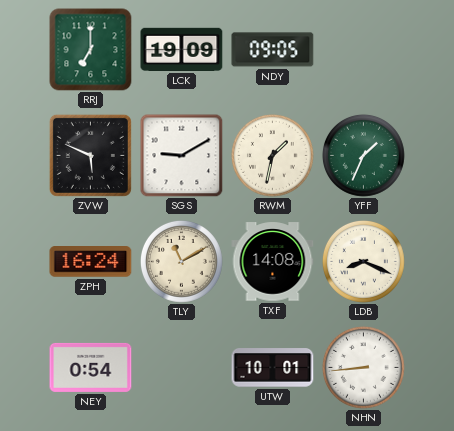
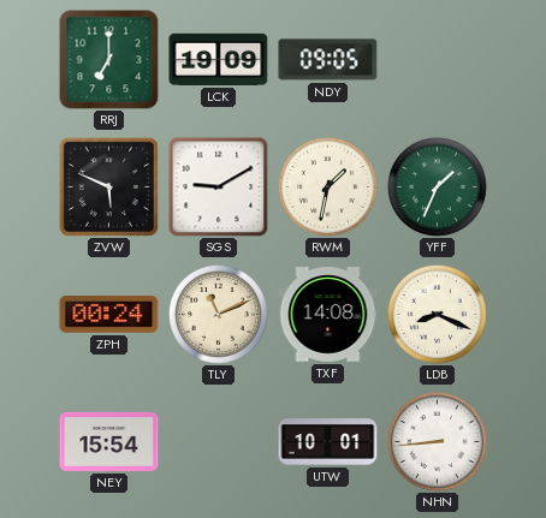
ZPH: 16:24 -> 00:24 (109, 315)
TLY: 11:10 -> 11:11 (218, 314)
NEY: 0:54 -> 15:54 (109, 441)
